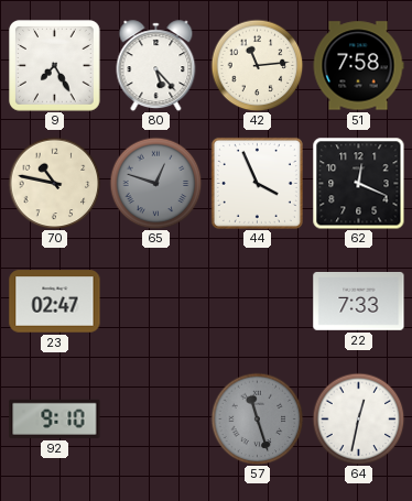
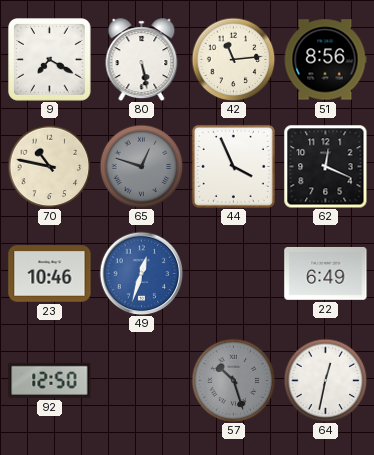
9: 7:25 -> 7:20 (50, 60)
80: 5:23 -> 5:28 (142, 60)
51: 7:58 -> 8:56 (325, 60)
23: 02:47 -> 10:46 (50, 274)
49: none -> 12:33 (141, 273)
22: 7:33 -> 6:49 (326, 273)
92: 9:10 -> 12:50 (50, 380)
57: 11:27 -> 10:27 (233, 380)
